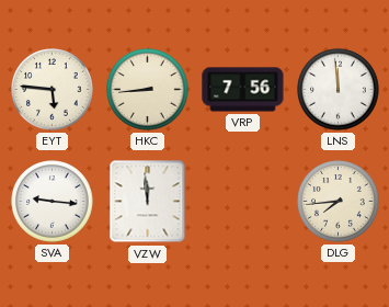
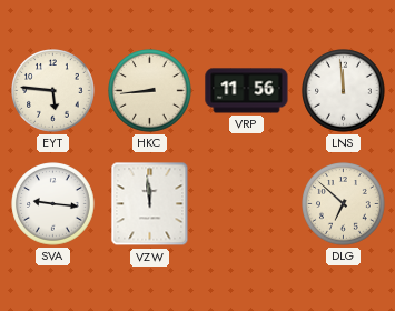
VRP: 7:56 -> 11:56 (247, 91)
DLG: 7:44 -> 6:52 (344, 204)
